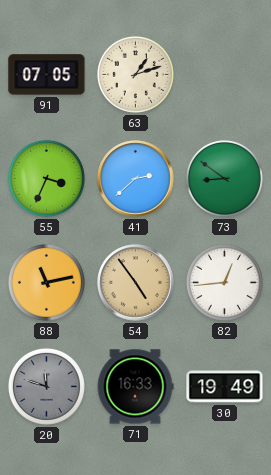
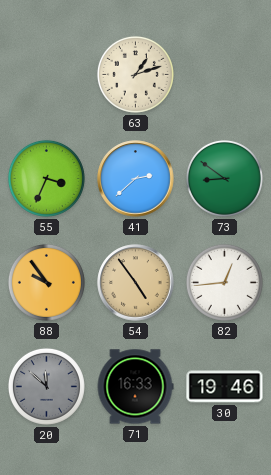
91: 07:05 -> none (47, 75)
88: 11:13 -> 9:54 (46, 282)
20: 11:48 -> 11:52 (46, 386)
30: 19:49 -> 19:46 (225, 387)
